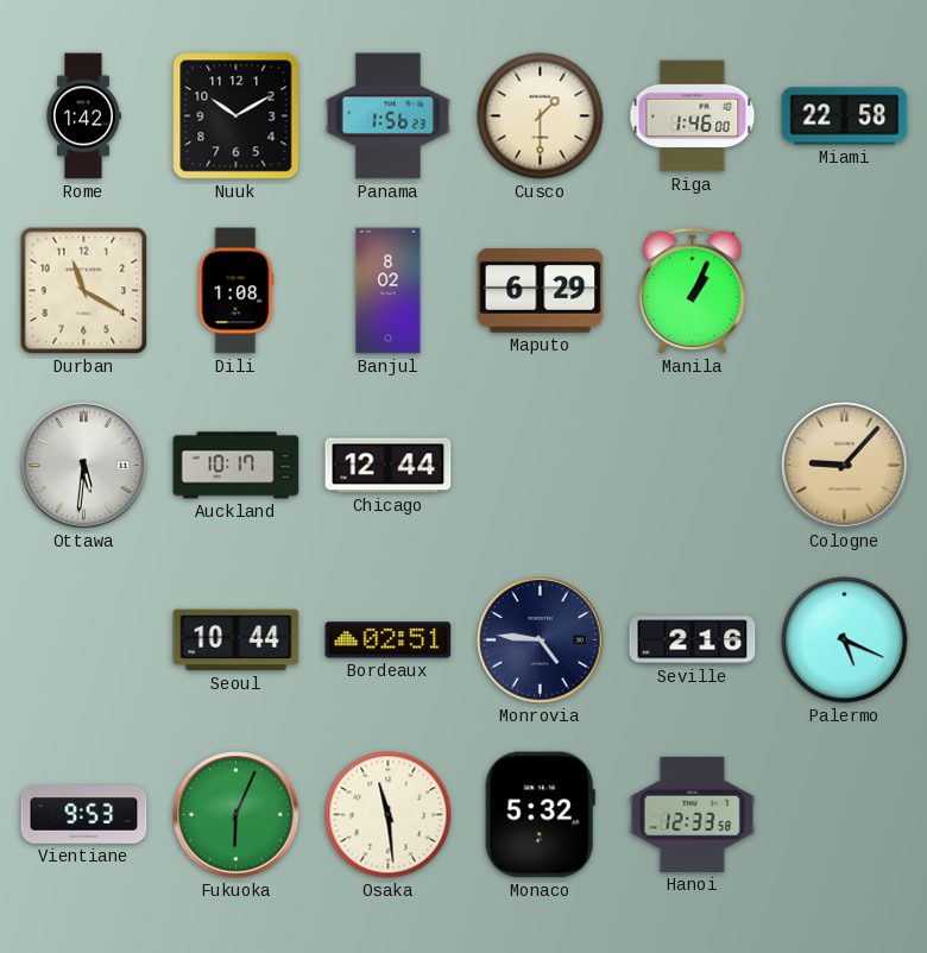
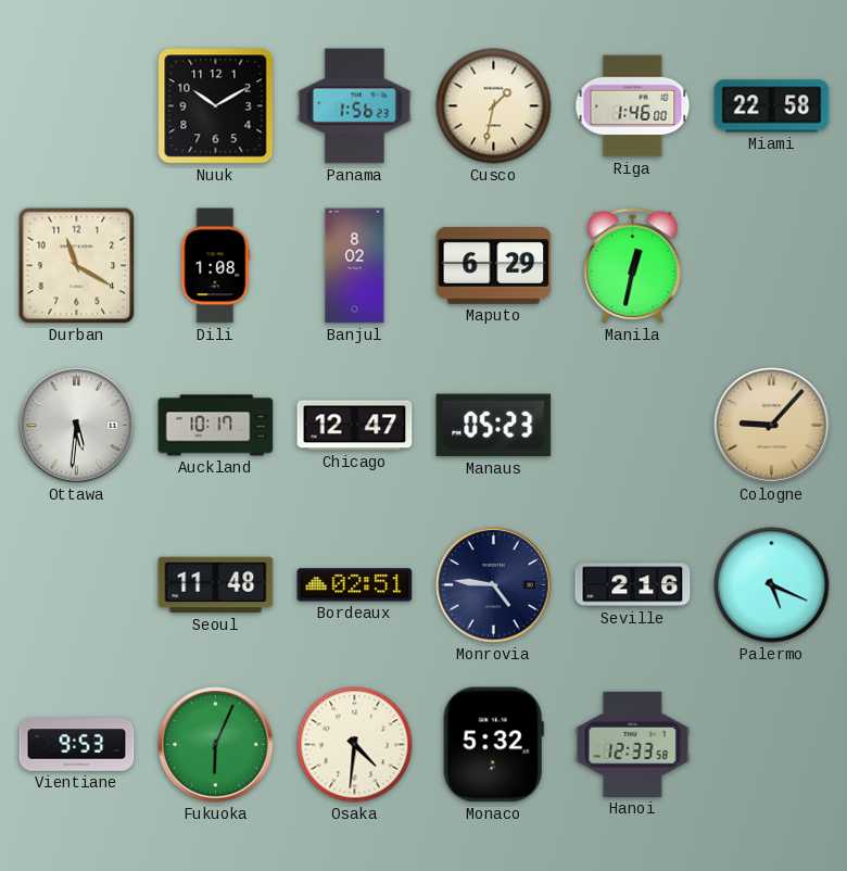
Rome: 1:42 -> none (82, 116)
Cusco: 1:30 -> 1:32 (494, 106)
Manila: 1:04 -> 12:32 (633, 266)
Chicago: 12:44 -> 12:47 (355, 426)
Manaus: none -> 05:23 (494, 426)
Seoul: 10:44 -> 11:48 (216, 585)
Osaka: 11:29 -> 4:31 (355, 745)
